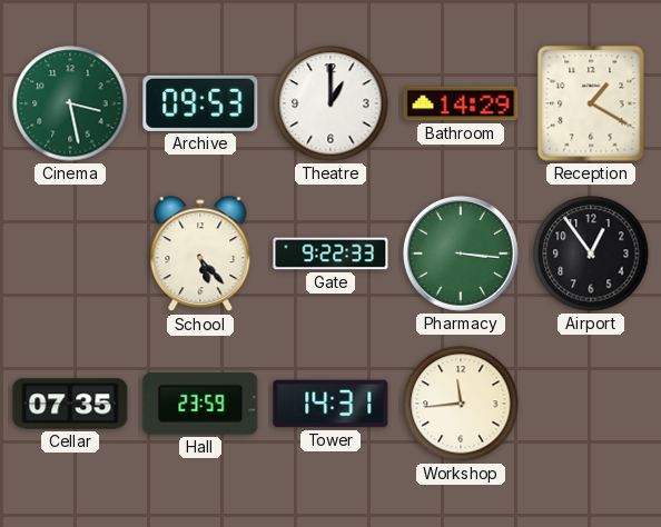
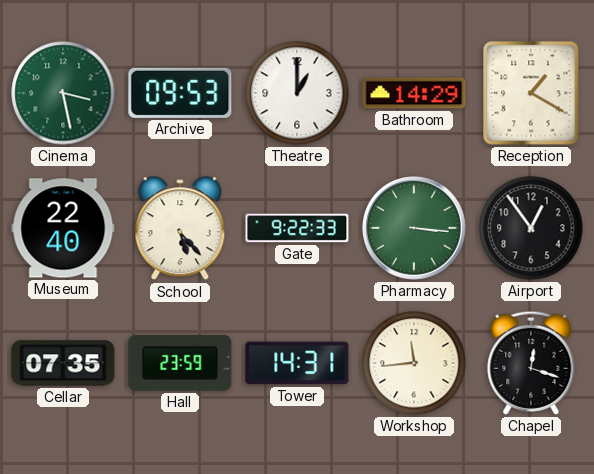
Museum: none -> 22:40 (63, 228)
Chapel: none -> 12:18 (531, 363)
